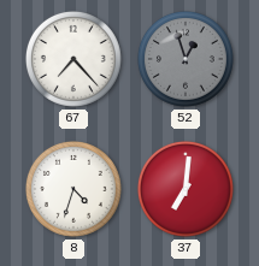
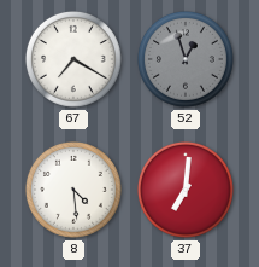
67: 7:23 -> 7:20 (73, 59)
8: 4:33 -> 4:29 (73, 190)
